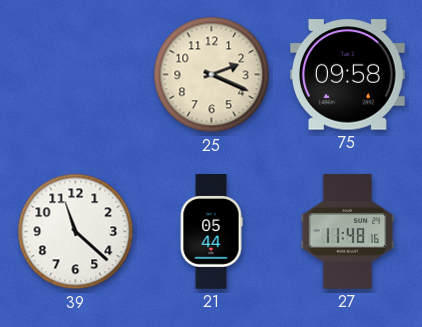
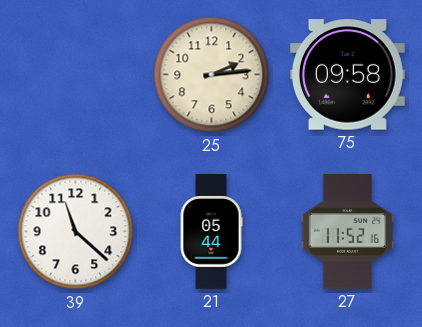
25: 2:19 -> 2:14 (212, 75)
27: 11:48 -> 11:52 (348, 232)
